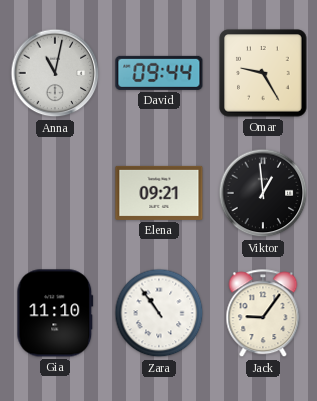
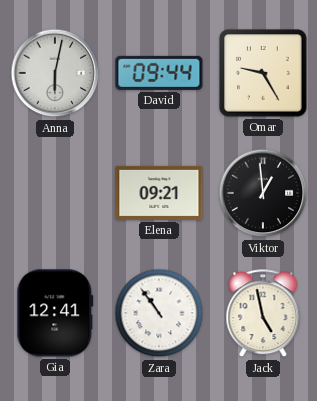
Anna: 11:02 -> 6:02 (55, 73)
Gia: 11:10 -> 12:41 (55, 313)
Jack: 9:06 -> 4:58 (263, 314)
